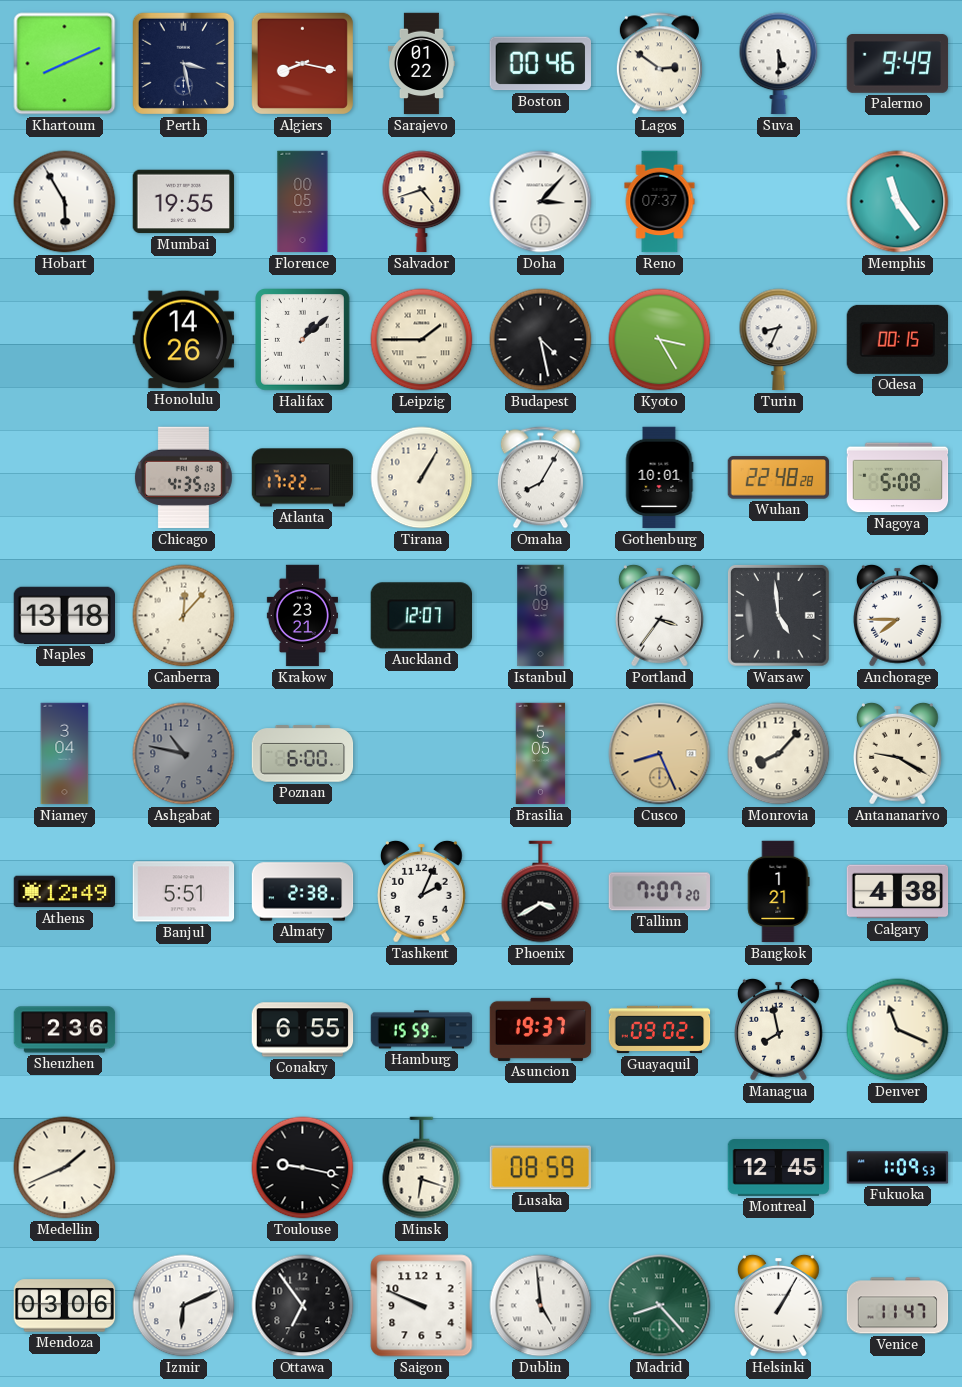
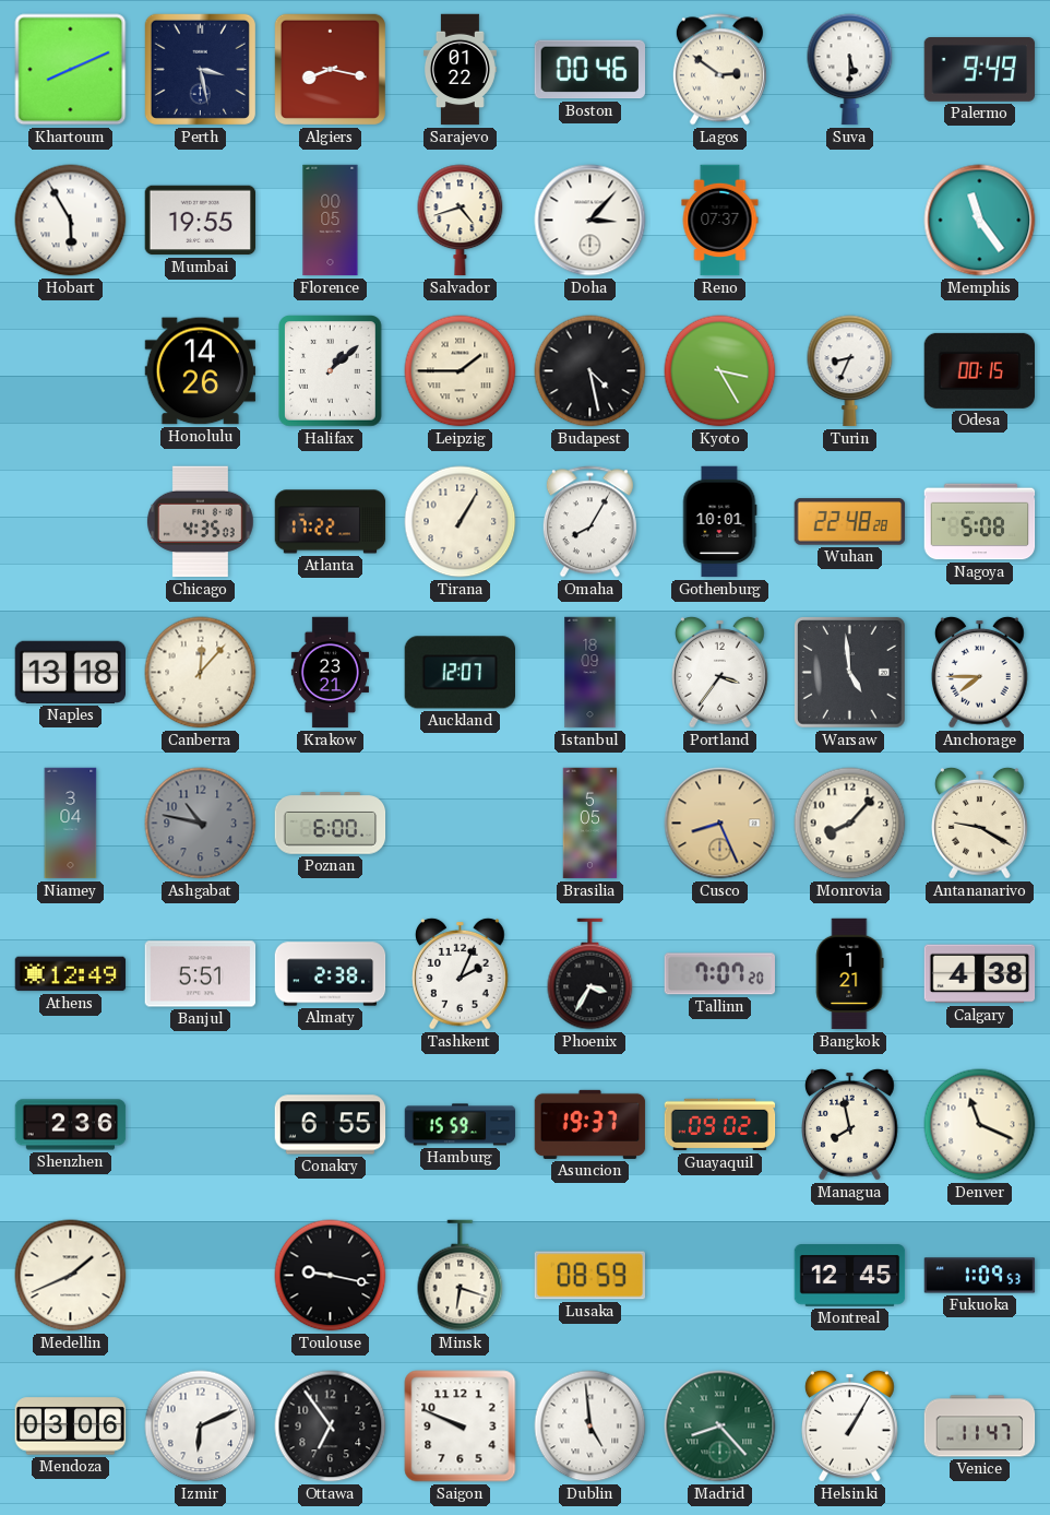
Phoenix: 3:40 -> 3:35 (590, 974)
